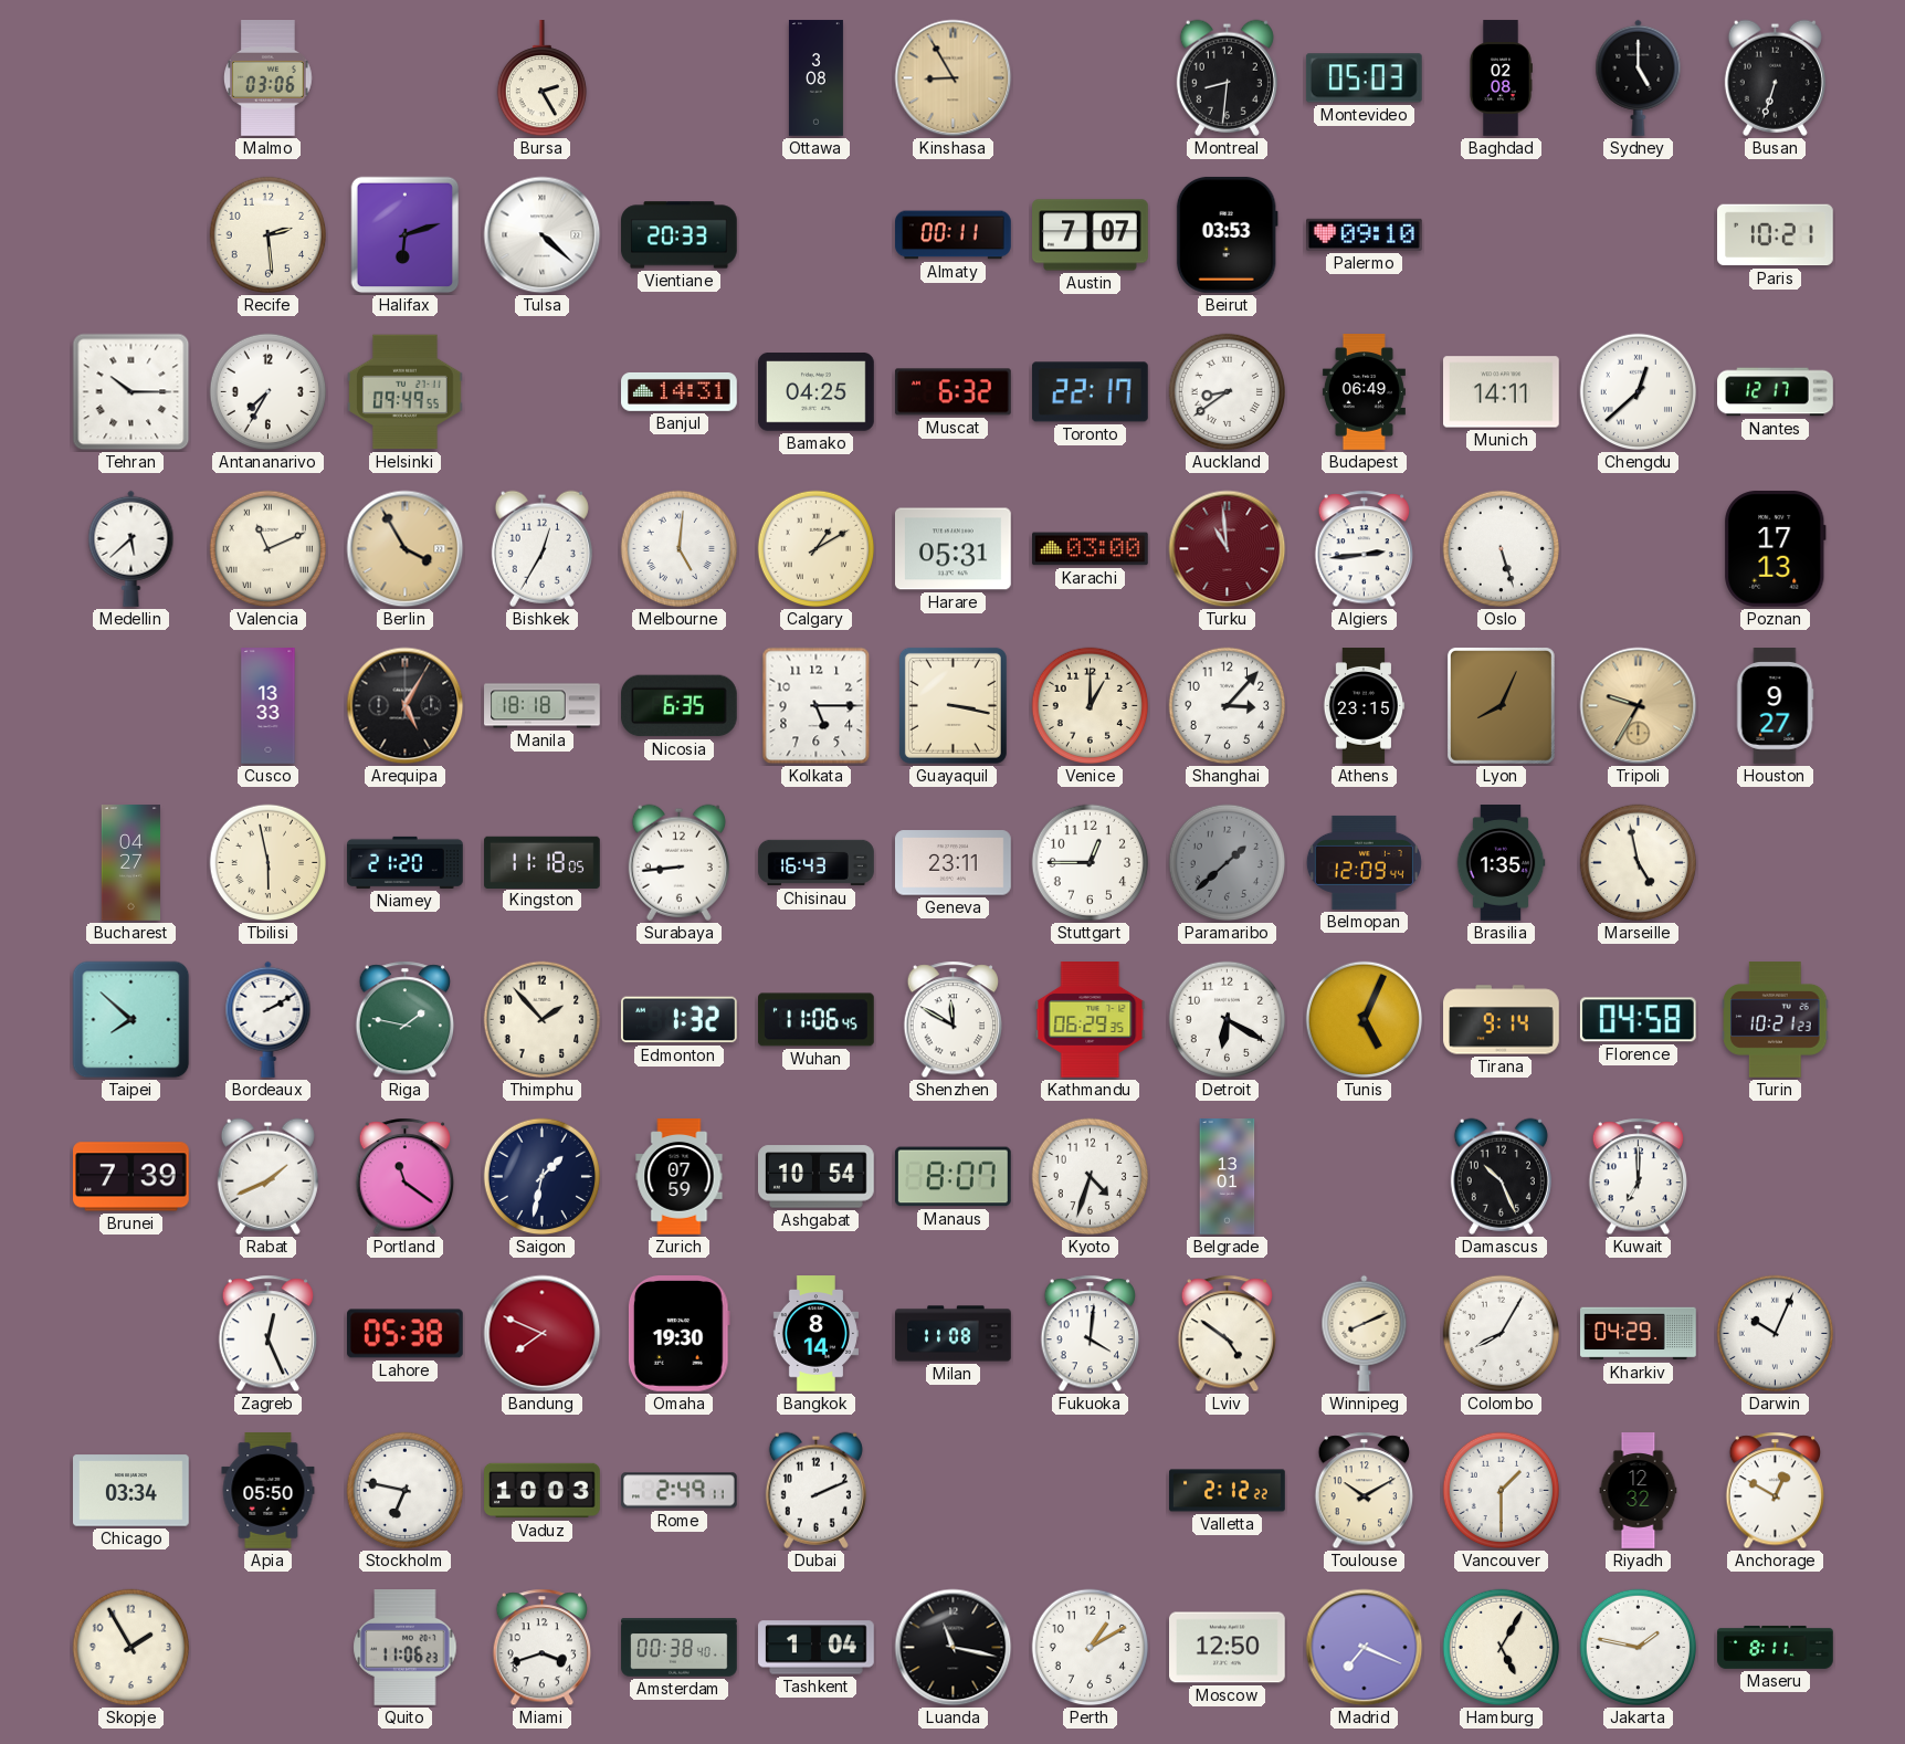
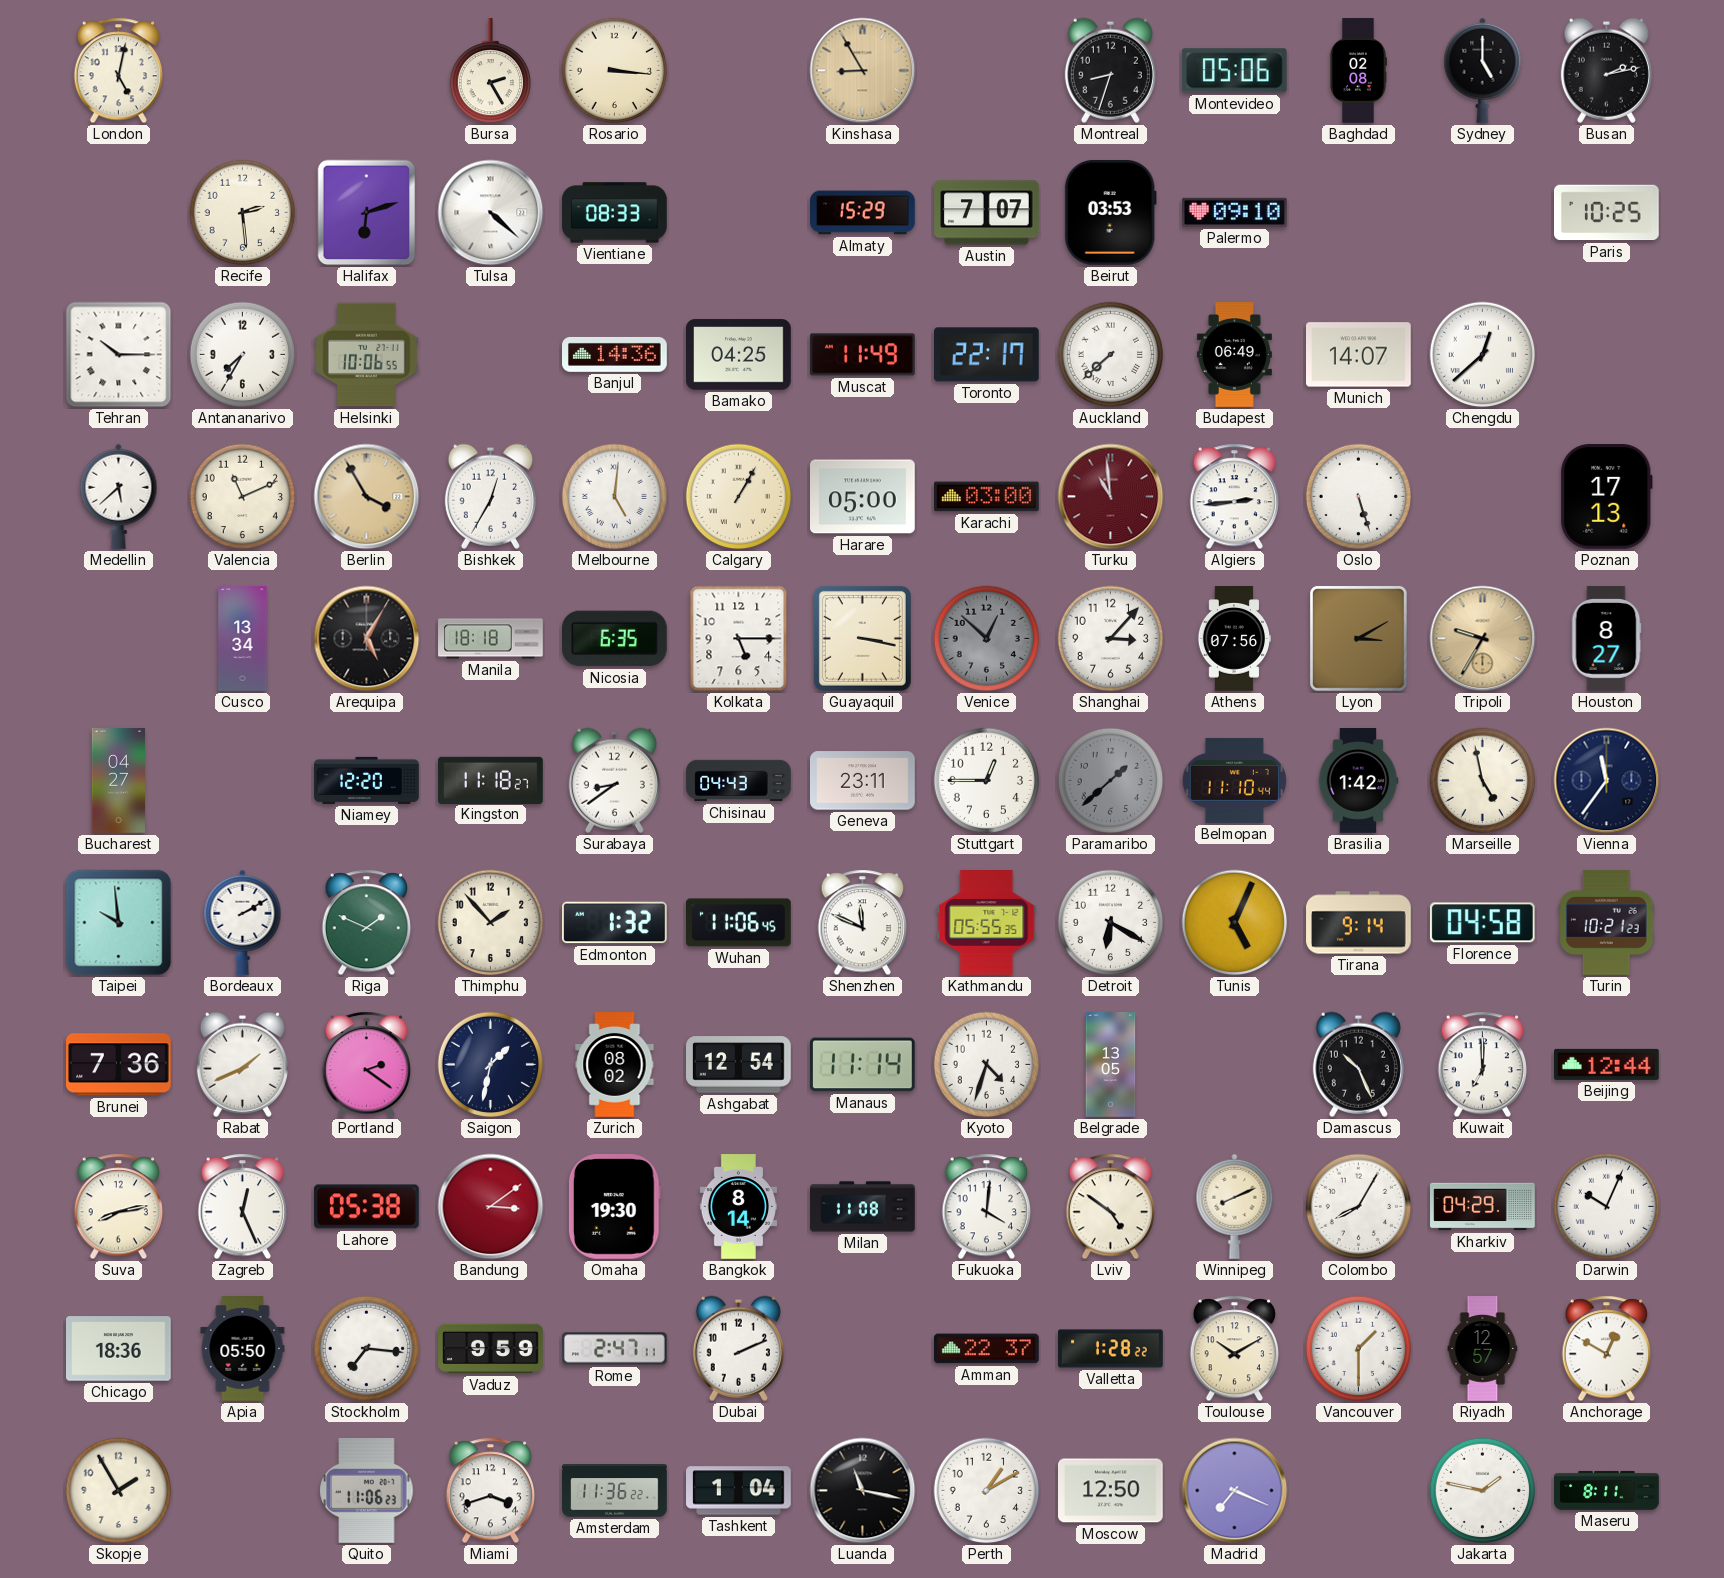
London: none -> 5:02 (118, 71)
Malmo: 03:06 -> none (269, 78)
Rosario: none -> 3:16 (615, 71)
Ottawa: 3:08 -> none (815, 78)
Montreal: 8:31 -> 8:33 (1110, 70)
Montevideo: 05:03 -> 05:06 (1234, 71)
Busan: 6:33 -> 2:13 (1606, 70)
Vientiane: 20:33 -> 08:33 (615, 213)
Almaty: 00:11 -> 15:29 (863, 213)
Paris: 10:21 -> 10:25 (1607, 213)
Helsinki: 09:49 -> 10:06 (367, 355)
Banjul: 14:31 -> 14:36 (615, 354)
Muscat: 6:32 -> 11:49 (862, 355)
Auckland: 8:39 -> 7:38 (1111, 355)
Munich: 14:11 -> 14:07 (1359, 355)
Nantes: 12:17 -> none (1776, 392)
Valencia numerals: Roman -> Arabic (243, 497)
Calgary: 1:10 -> 1:05 (739, 497)
Harare: 05:31 -> 05:00 (863, 497)
Cusco: 13:33 -> 13:34 (243, 639)
Venice: 1:00 -> 12:52 (987, 639)
Venice dial: cream -> grey (987, 639)
Athens: 23:15 -> 07:56 (1233, 639)
Lyon: 8:04 -> 3:10 (1358, 638)
Houston: 9:27 -> 8:27 (1606, 639)
Tbilisi: 5:58 -> none (269, 863)
Niamey: 21:20 -> 12:20 (367, 780)
Kingston: 11:18:05 -> 11:18:27 (491, 780)
Surabaya: 8:44 -> 8:39 (614, 780)
Chisinau: 16:43 -> 04:43 (739, 781)
Belmopan: 12:09 -> 11:10 (1234, 780)
Brasilia: 1:35 -> 1:42 (1358, 781)
Vienna: none -> 11:36 (1607, 781)
Taipei: 7:52 -> 9:59 (119, 923)
Riga: 1:47 -> 1:49 (366, 923)
Shenzhen: 11:50 -> 11:49 (862, 923)
Kathmandu: 06:29 -> 05:55 (987, 923)
Brunei: 7:39 -> 7:36 (119, 1065)
Portland: 11:21 -> 2:21 (366, 1065)
Zurich: 07:59 -> 08:02 (615, 1065)
Ashgabat: 10:54 -> 12:54 (739, 1065)
Manaus: 8:07 -> 11:14 (862, 1065)
Belgrade: 13:01 -> 13:05 (1111, 1065)
Beijing: none -> 12:44 (1607, 1064)
Suva: none -> 8:13 (118, 1207)
Bandung: 7:49 -> 3:09 (491, 1207)
Chicago: 03:34 -> 18:36 (119, 1349)
Stockholm: 6:47 -> 7:16 (367, 1349)
Vaduz: 10:03 -> 9:59 (491, 1349)
Rome: 2:49 -> 2:47 (615, 1349)
Amman: none -> 22:37 (987, 1349)
Valletta: 2:12 -> 1:28 (1111, 1349)
Riyadh: 12:32 -> 12:57 (1483, 1349)
Amsterdam: 00:38 -> 11:36 (615, 1491)
Hamburg: 5:05 -> none (1502, 1648)
